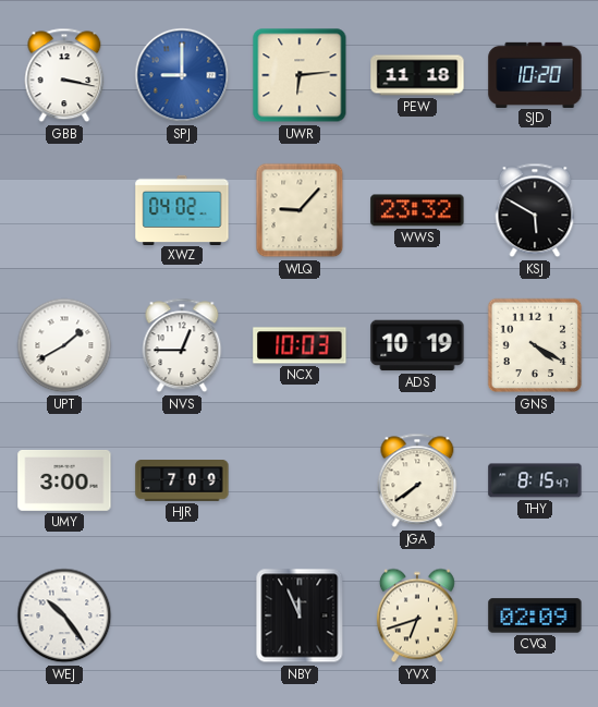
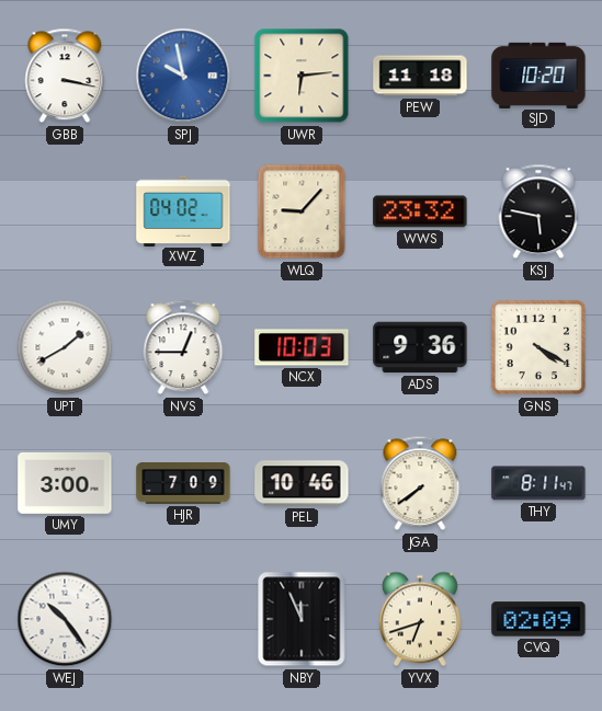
SPJ: 9:00 -> 9:58 (183, 76)
KSJ: 5:50 -> 5:47 (538, 211)
ADS: 10:19 -> 9:36 (420, 347)
PEL: none -> 10:46 (302, 483)
THY: 8:15 -> 8:11 (538, 483)
